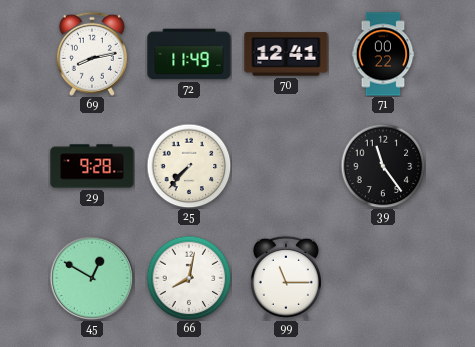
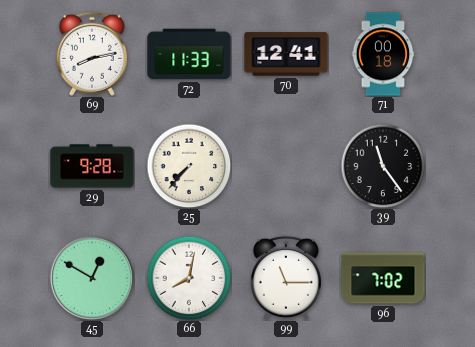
72: 11:49 -> 11:33 (189, 54)
71: 00:22 -> 00:18 (383, 54)
96: none -> 7:02 (383, 278)
